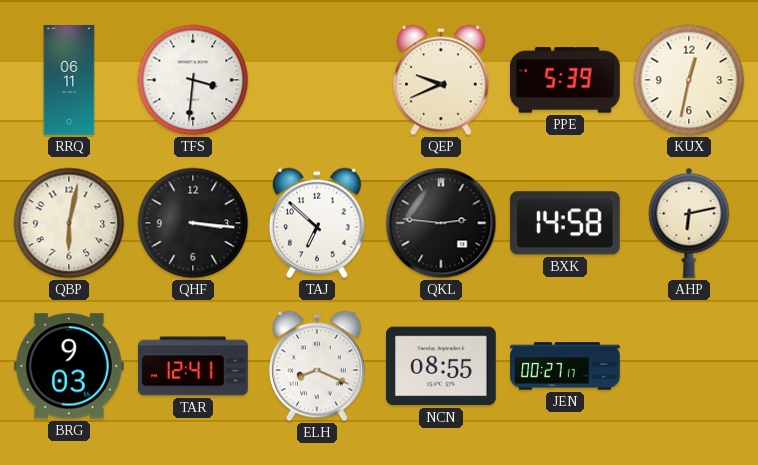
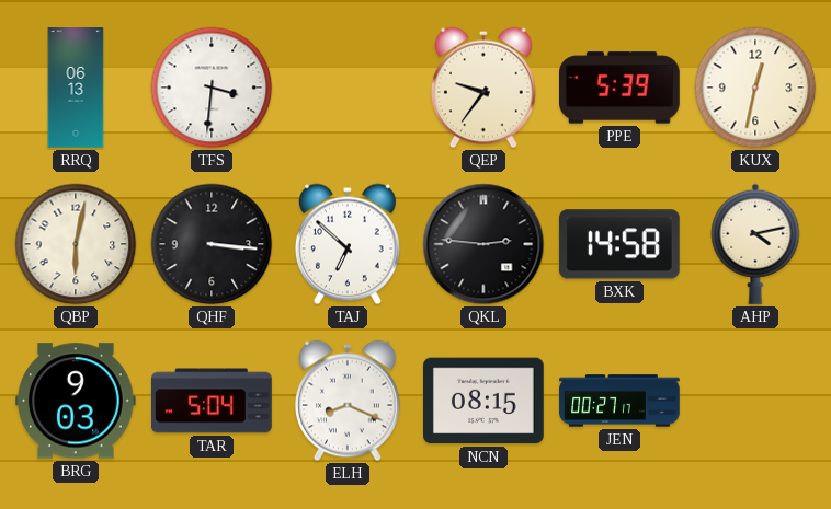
RRQ: 06:11 -> 06:13 (76, 88)
QEP: 9:41 -> 9:36 (483, 88)
AHP: 6:13 -> 4:13 (755, 244)
TAR: 12:41 -> 5:04 (213, 401)
NCN: 08:55 -> 08:15 (485, 401)
